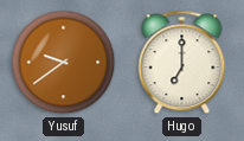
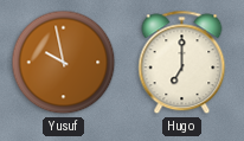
Yusuf: 9:39 -> 9:58 (64, 63)
